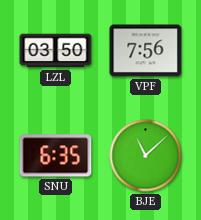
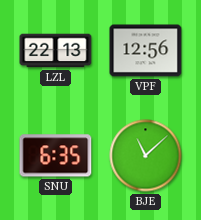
LZL: 03:50 -> 22:13 (56, 51)
VPF: 7:56 -> 12:56 (146, 51)
